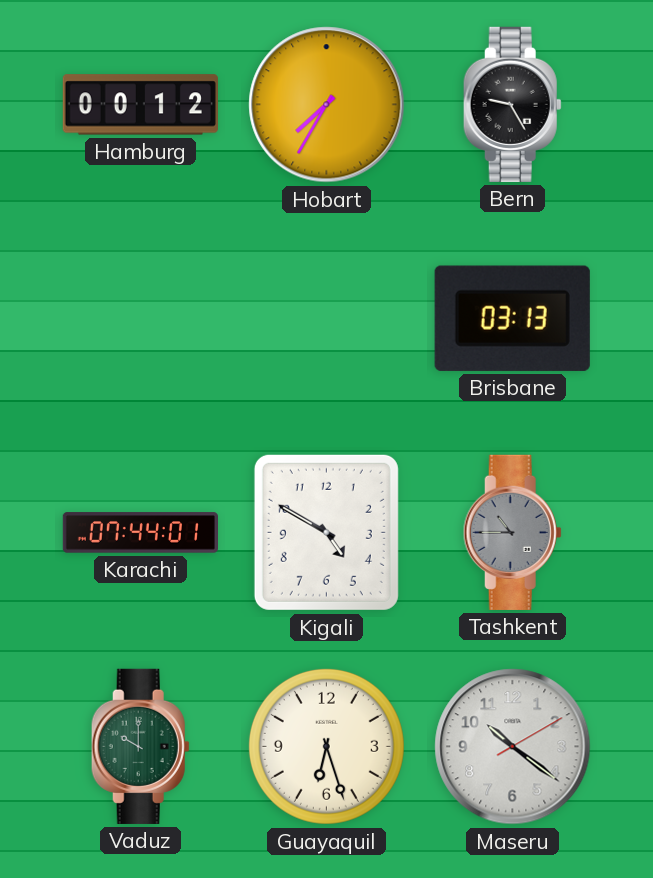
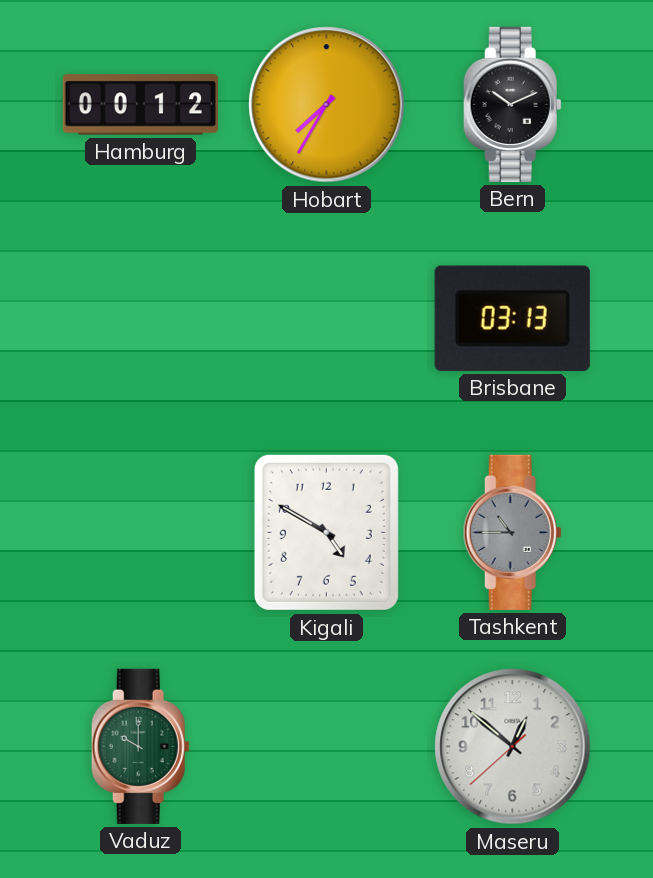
Bern: 9:25 -> 10:11 (512, 104)
Karachi: 07:44 -> none (140, 533)
Guayaquil: 6:27 -> none (326, 746)
Maseru: 10:21 -> 12:51 (513, 747)
